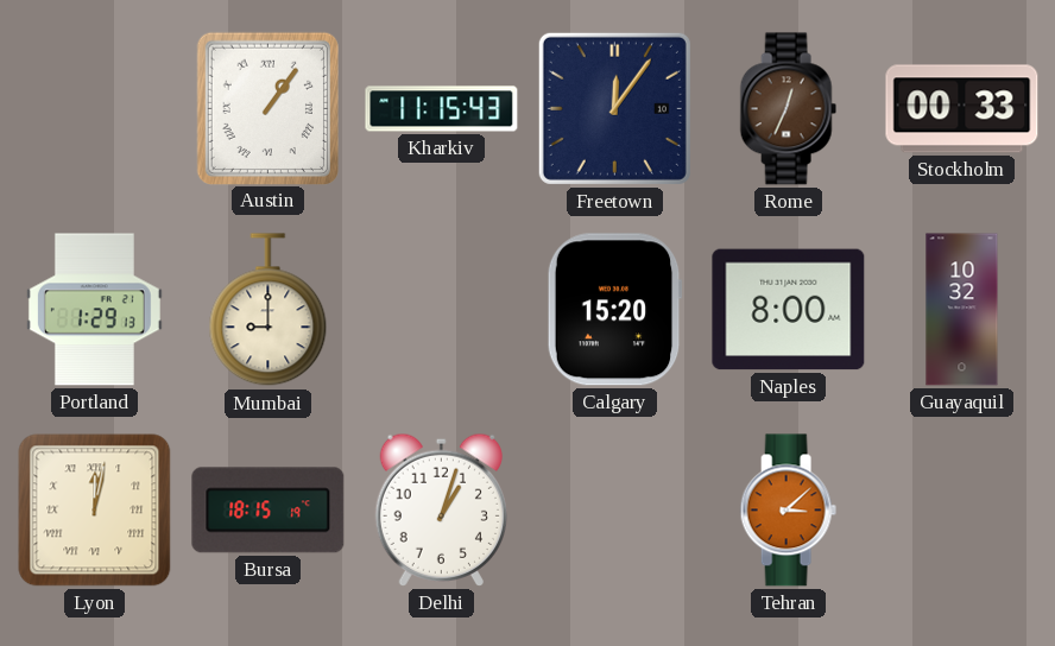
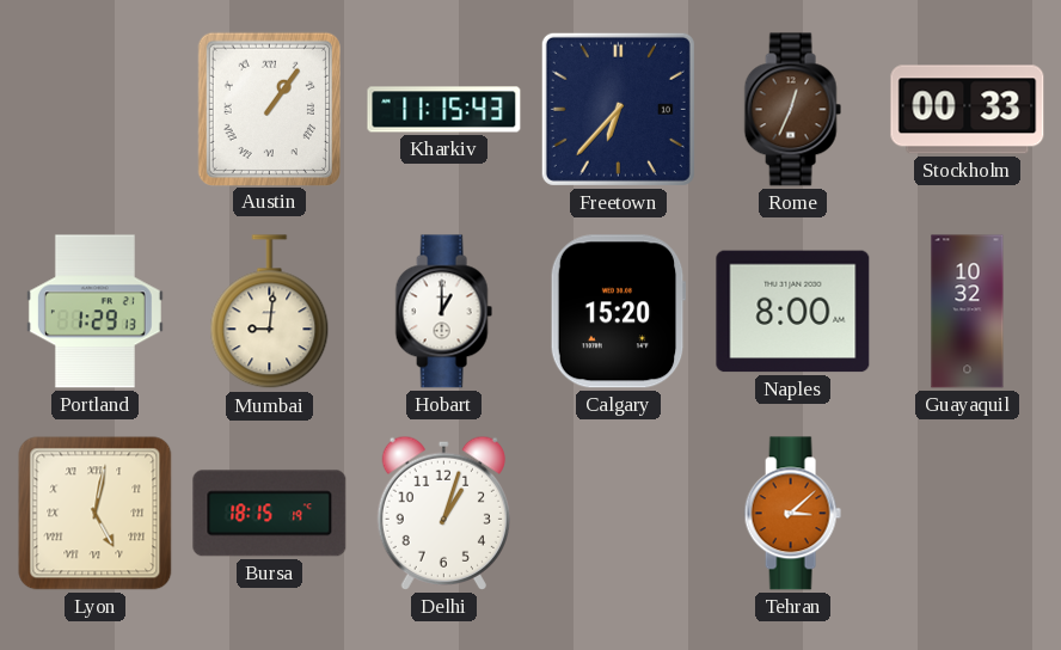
Freetown: 12:06 -> 6:37 (618, 109)
Mumbai: 9:00 -> 9:01 (270, 312)
Hobart: none -> 1:00 (443, 312)
Lyon: 12:02 -> 5:02 (96, 514)
